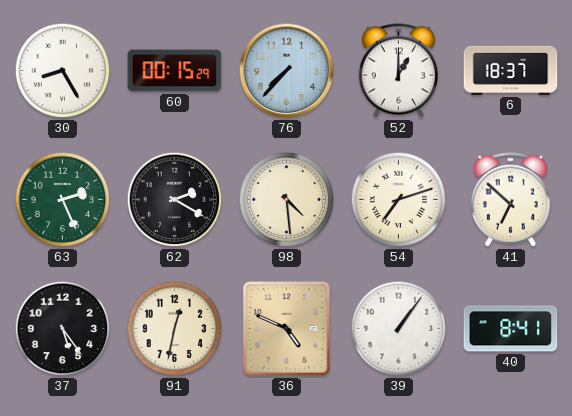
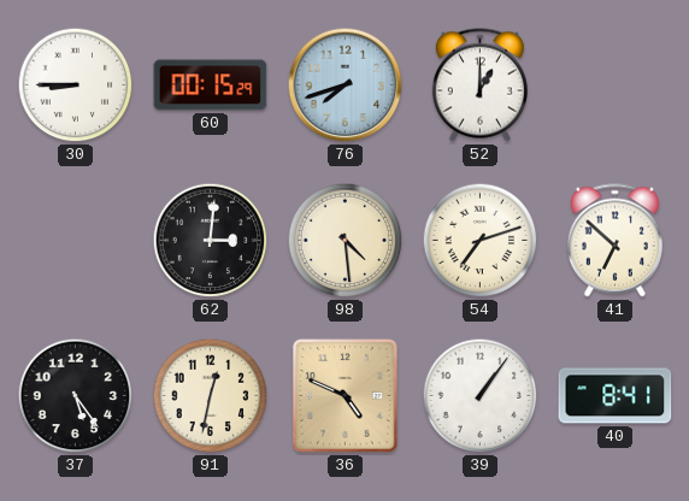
30: 8:25 -> 8:45 (76, 86)
76: 7:37 -> 7:42 (346, 86)
6: 18:37 -> none (511, 70)
63: 2:26 -> none (63, 200)
62: 2:20 -> 3:01 (211, 241)
